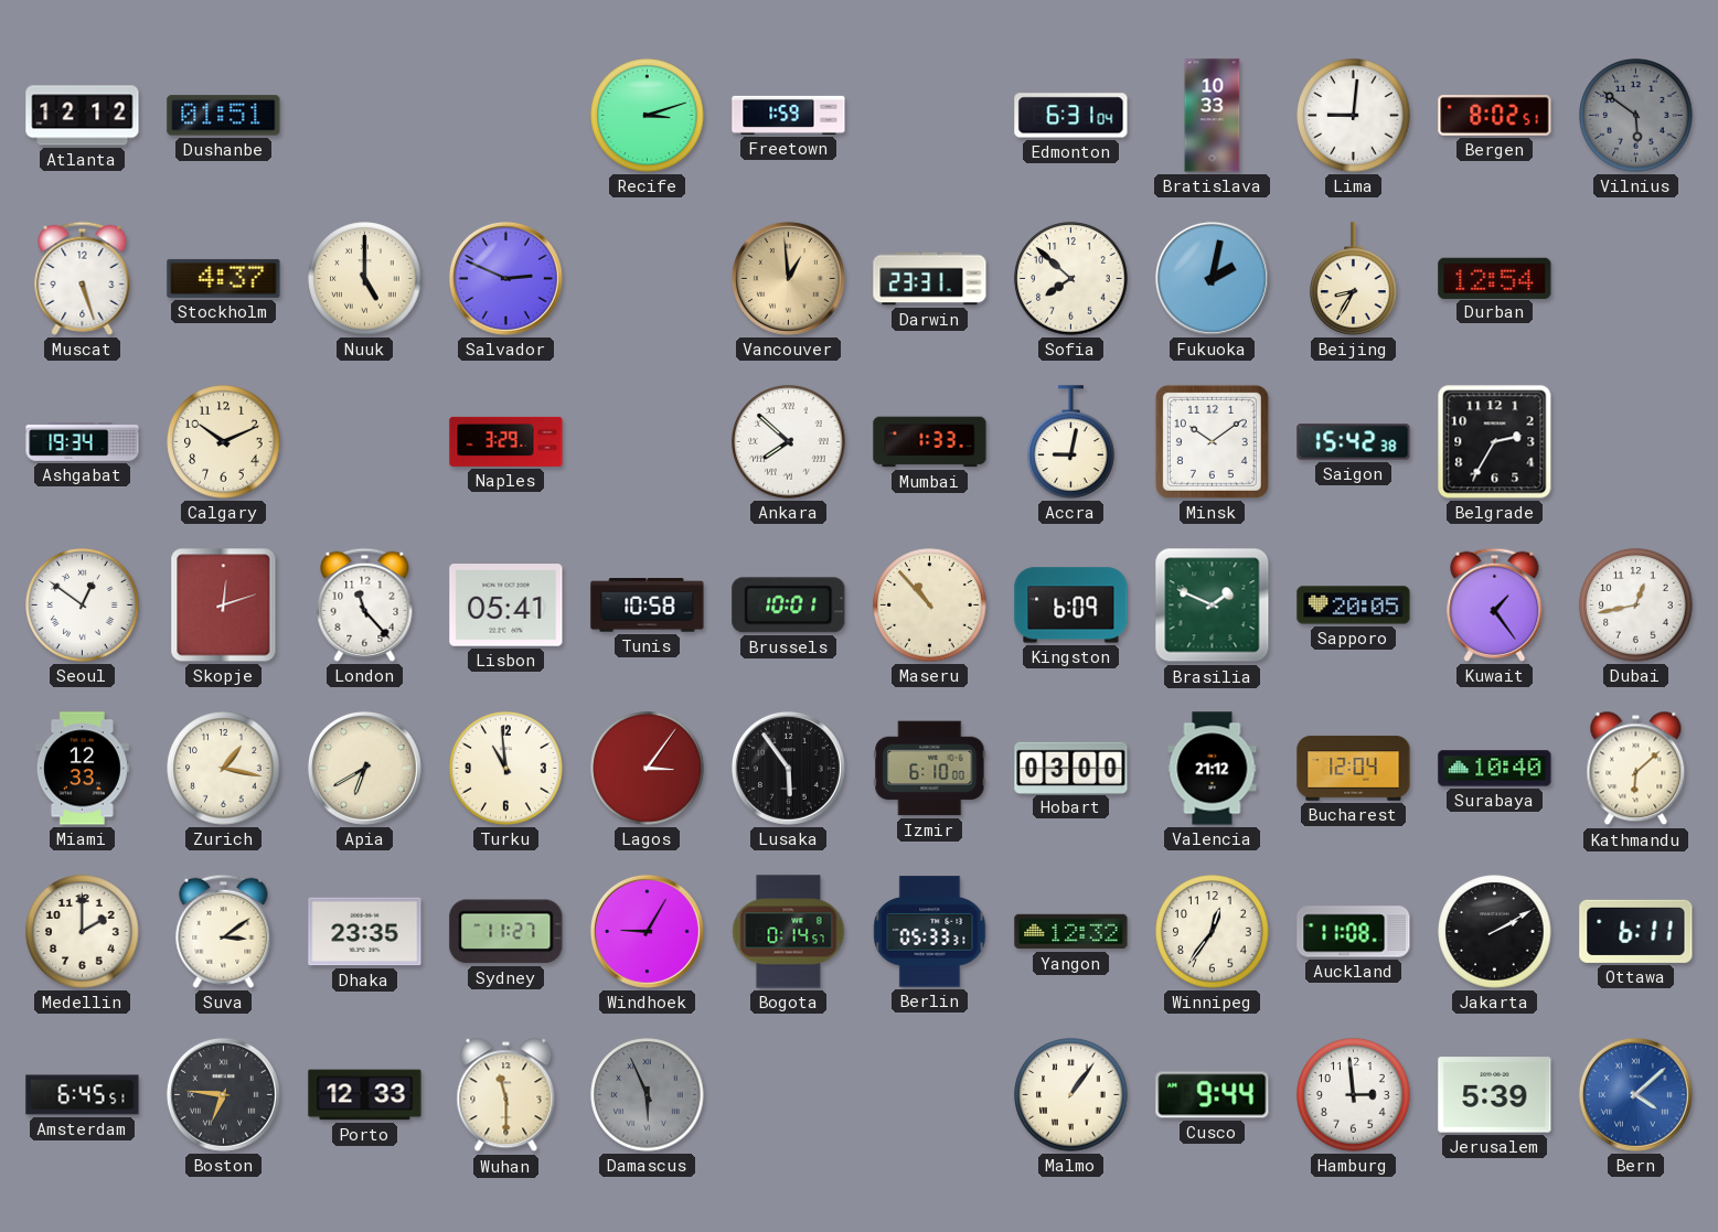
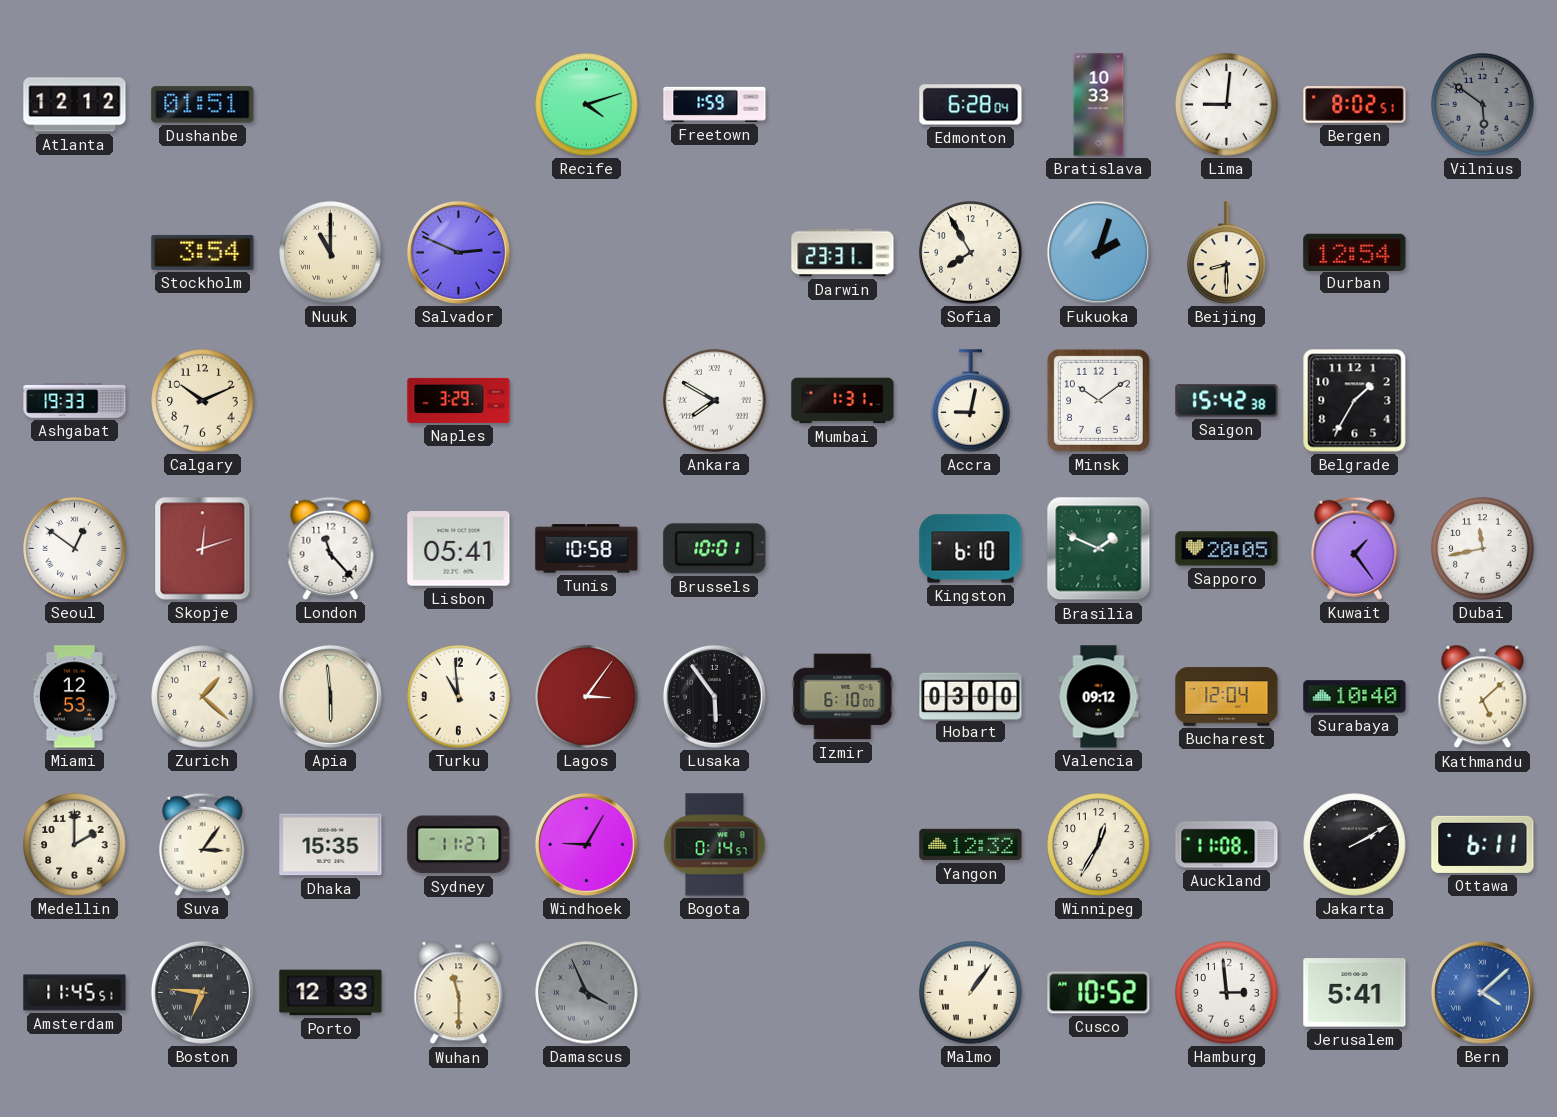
Recife: 3:12 -> 4:12 (587, 105)
Edmonton: 6:31 -> 6:28 (971, 105)
Muscat: 5:27 -> none (83, 278)
Stockholm: 4:37 -> 3:54 (203, 252)
Nuuk: 5:00 -> 11:00 (331, 253)
Vancouver: 12:59 -> none (788, 278)
Sofia: 7:52 -> 7:55 (971, 253)
Fukuoka: 2:02 -> 2:03 (1098, 252)
Beijing: 8:35 -> 8:30 (1227, 253)
Ashgabat: 19:34 -> 19:33 (75, 401)
Ankara: 7:52 -> 7:50 (715, 401)
Mumbai: 1:33 -> 1:31 (843, 401)
Belgrade: 2:35 -> 1:35 (1355, 401)
Maseru: 10:53 -> none (930, 606)
Kingston: 6:09 -> 6:10 (971, 549)
Dubai: 12:43 -> 11:43 (1483, 549)
Miami: 12:33 -> 12:53 (74, 697)
Zurich: 1:17 -> 1:22 (203, 697)
Apia: 6:40 -> 5:59 (330, 696)
Valencia: 21:12 -> 09:12 (1099, 697)
Kathmandu: 6:08 -> 5:08 (1483, 697)
Suva: 3:09 -> 3:06 (203, 844)
Dhaka: 23:35 -> 15:35 (331, 845)
Berlin: 05:33 -> none (930, 932)
Winnipeg: 12:36 -> 12:35 (1099, 845)
Amsterdam: 6:45 -> 11:45 (75, 993)
Damascus: 5:56 -> 3:56 (587, 993)
Cusco: 9:44 -> 10:52 (1099, 993)
Jerusalem: 5:39 -> 5:41 (1355, 993)
